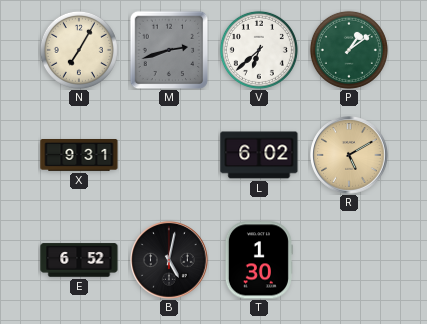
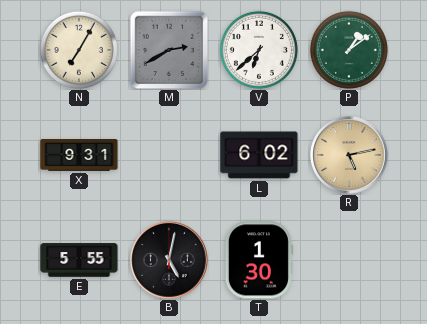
M: 2:42 -> 2:40 (169, 50)
R: 5:10 -> 5:13 (349, 155)
E: 6:52 -> 5:55 (79, 260)
